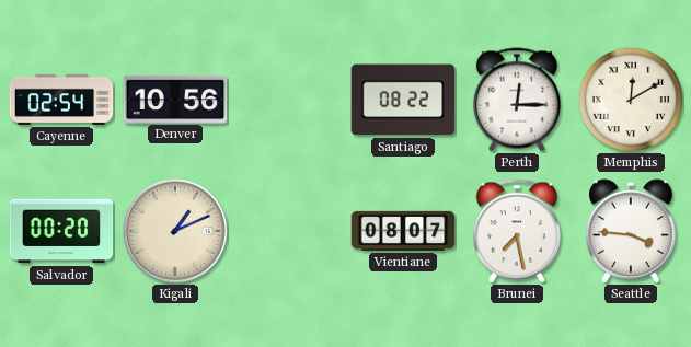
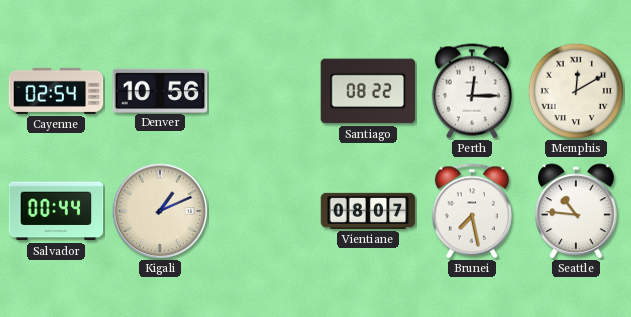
Salvador: 00:20 -> 00:44 (56, 211)
Seattle: 3:46 -> 10:46 (577, 211)
